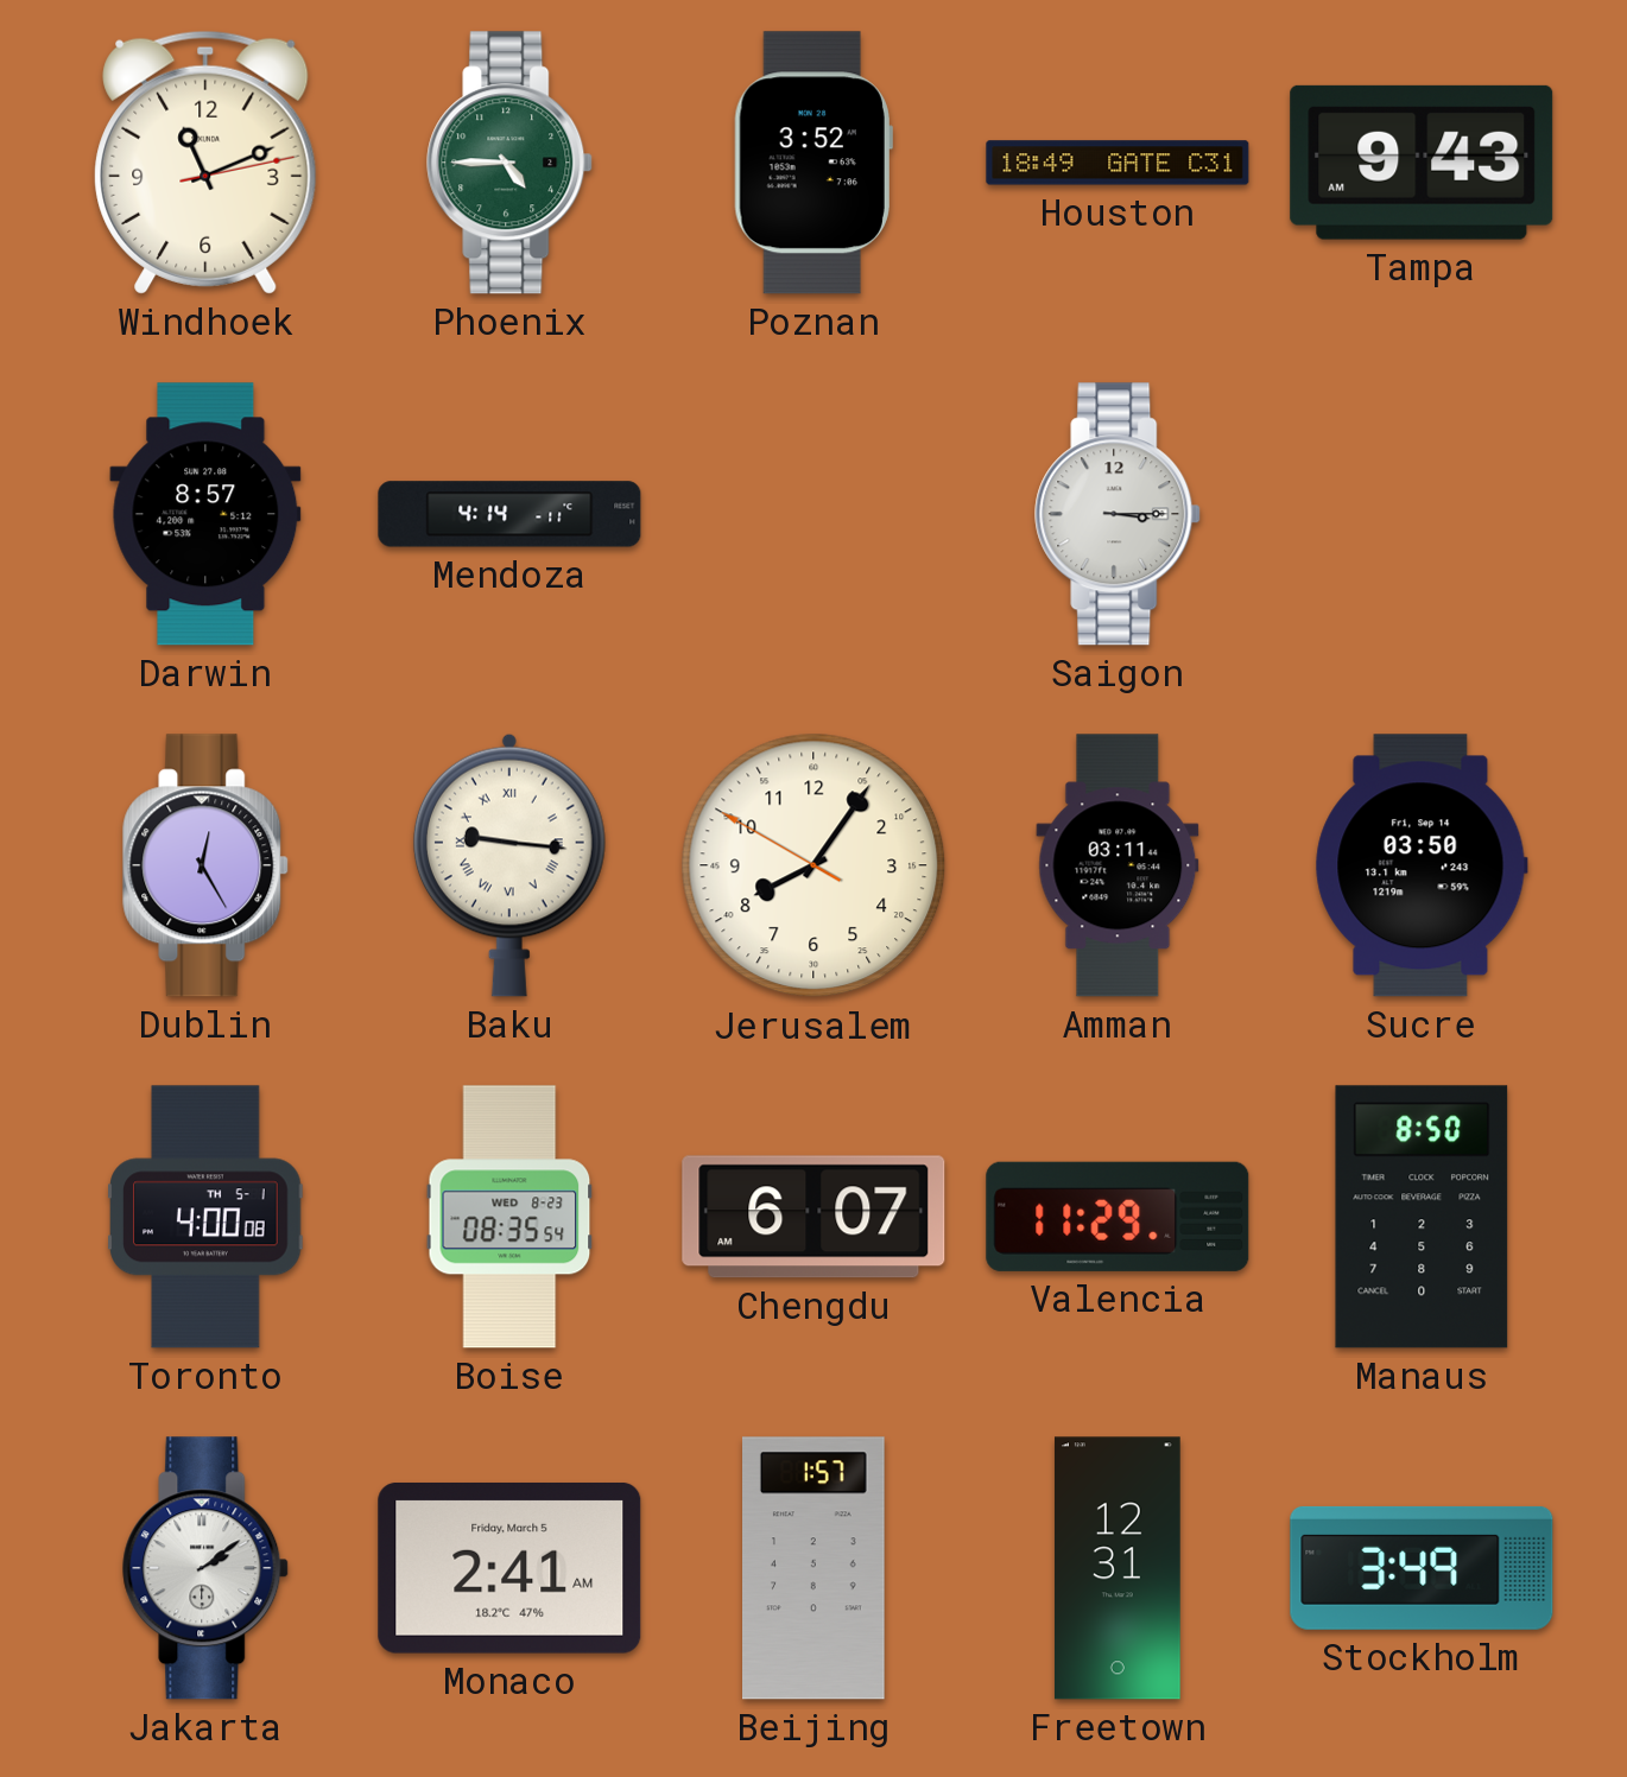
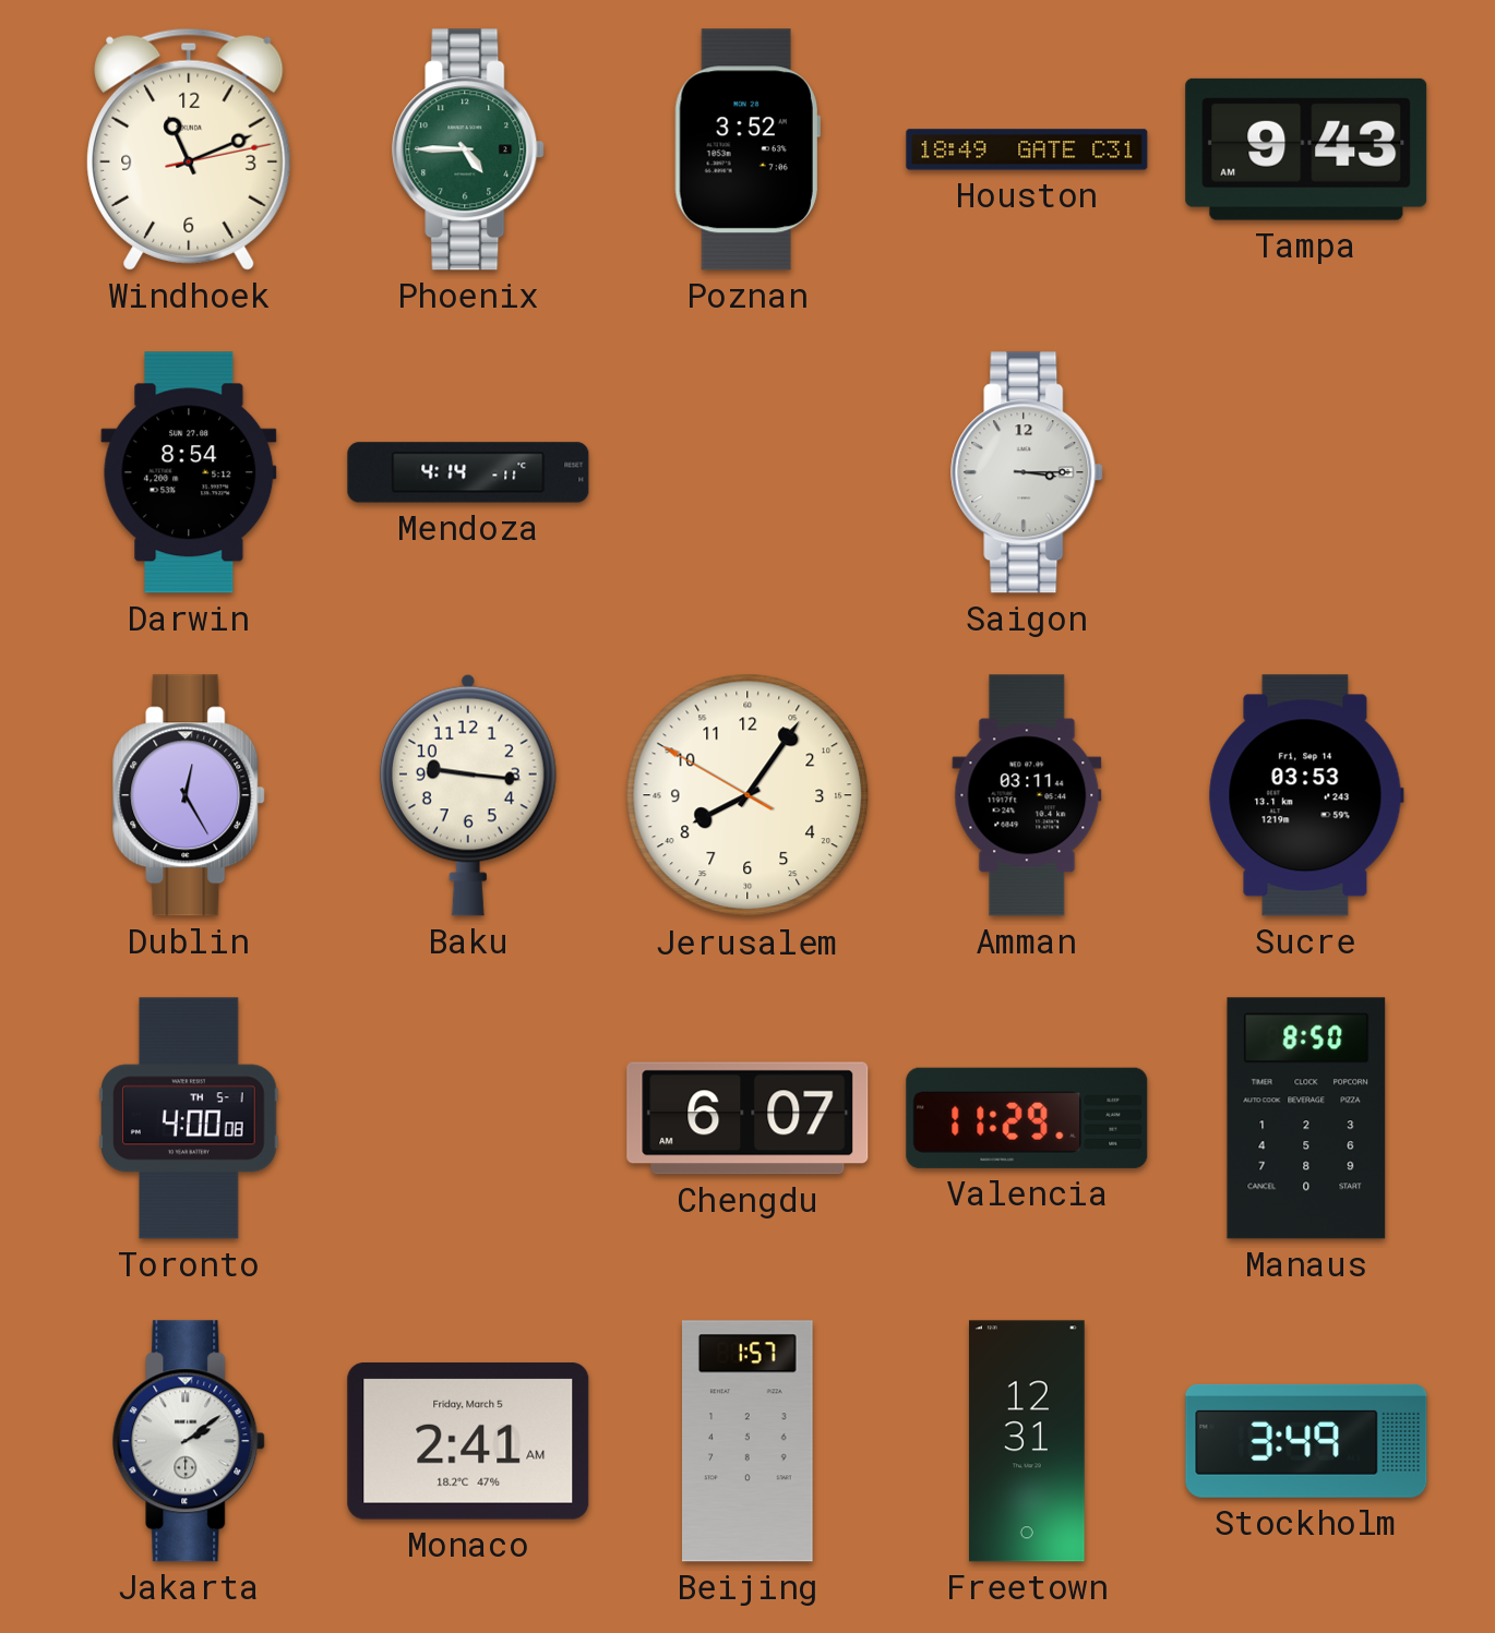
Darwin: 8:57 -> 8:54 (189, 472)
Baku numerals: Roman -> Arabic (468, 795)
Sucre: 03:50 -> 03:53 (1306, 795)
Boise: 08:35 -> none (509, 1217)
